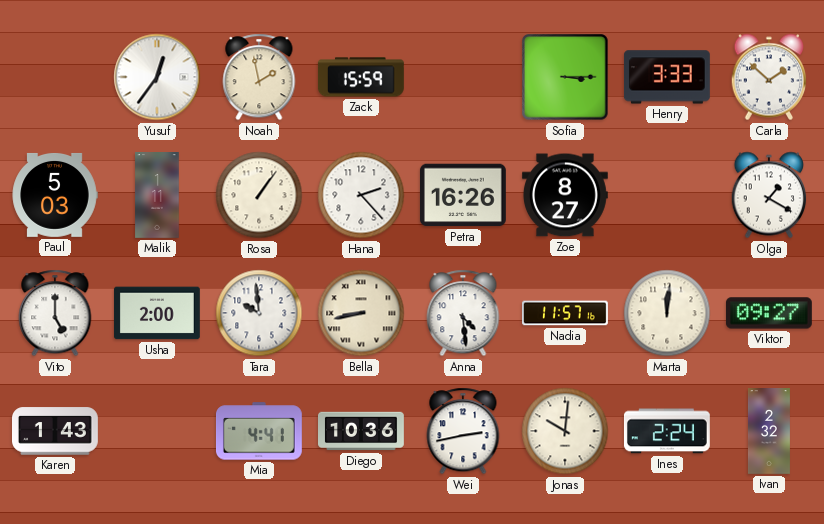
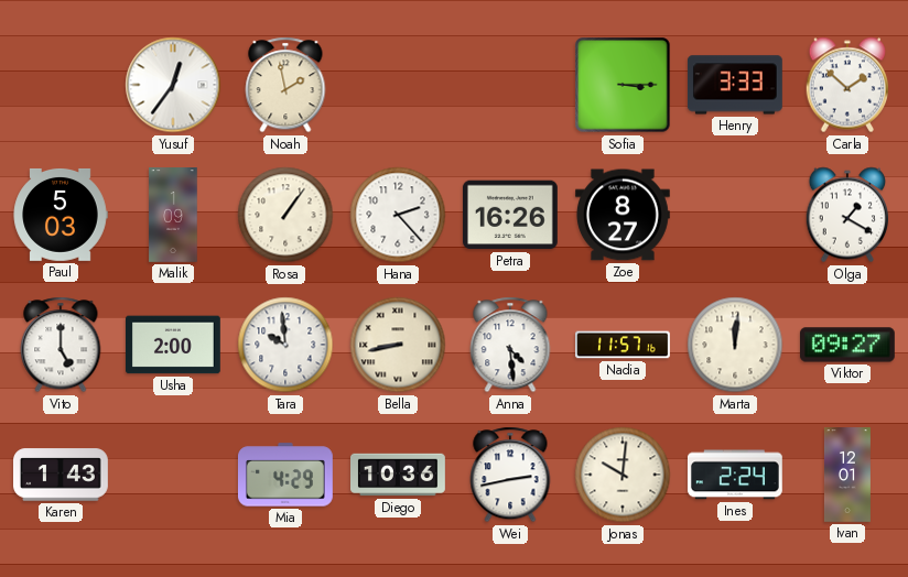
Zack: 15:59 -> none (361, 77)
Malik: 1:11 -> 1:09 (173, 216)
Mia: 4:41 -> 4:29 (285, 475)
Ivan: 2:32 -> 12:01 (847, 476)
